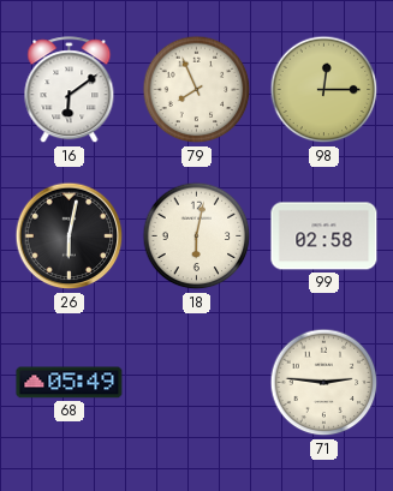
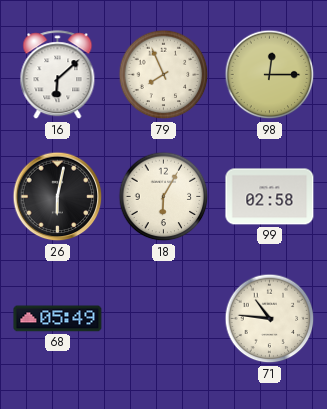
16: 6:09 -> 6:08 (58, 75)
18: 6:02 -> 6:05 (164, 197)
71: 2:46 -> 10:46 (270, 319)
